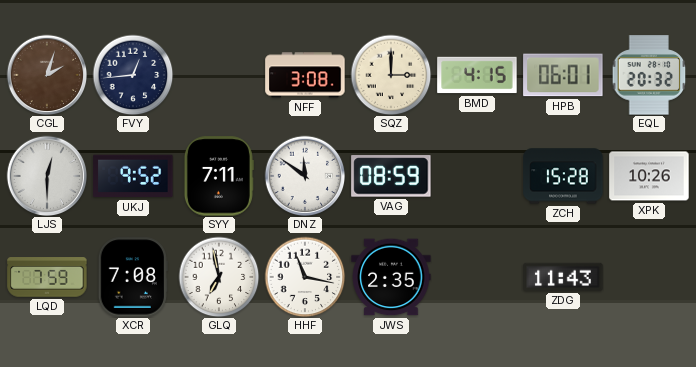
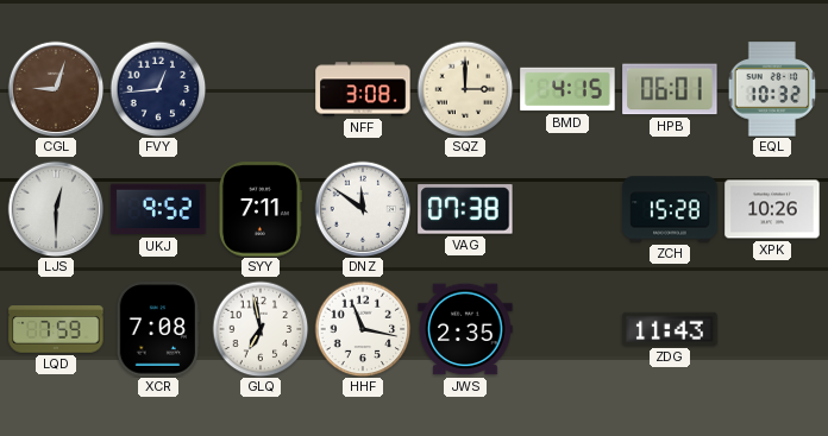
CGL: 2:03 -> 9:03 (56, 89)
EQL: 20:32 -> 10:32 (772, 89)
VAG: 08:59 -> 07:38 (465, 209)
